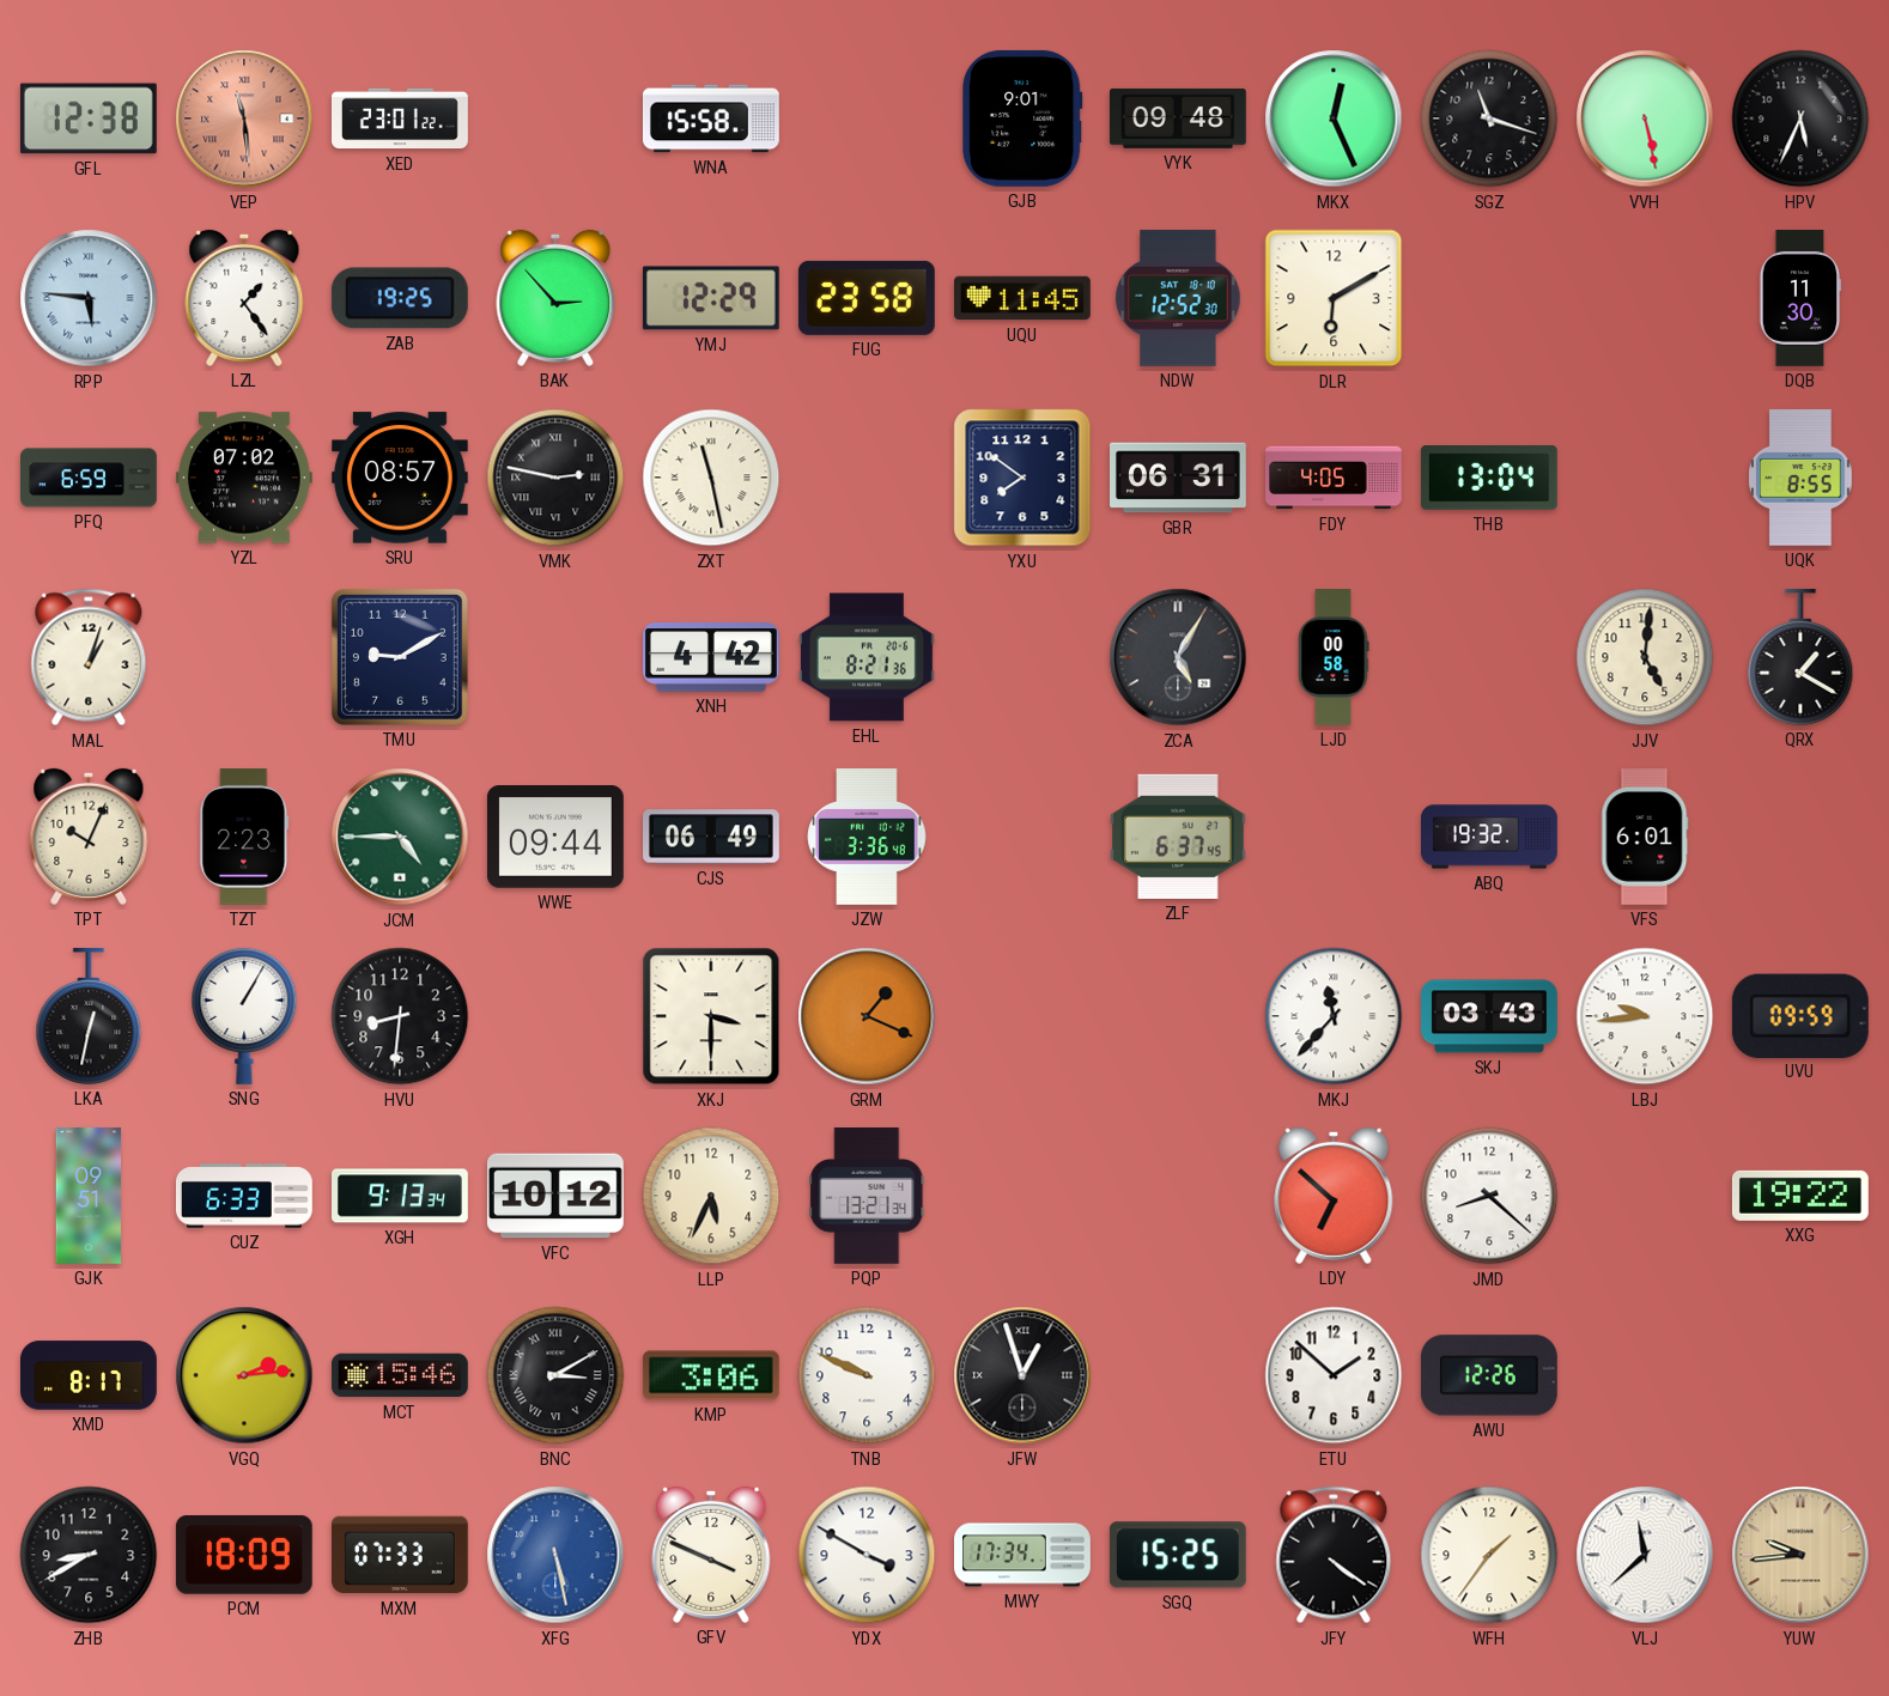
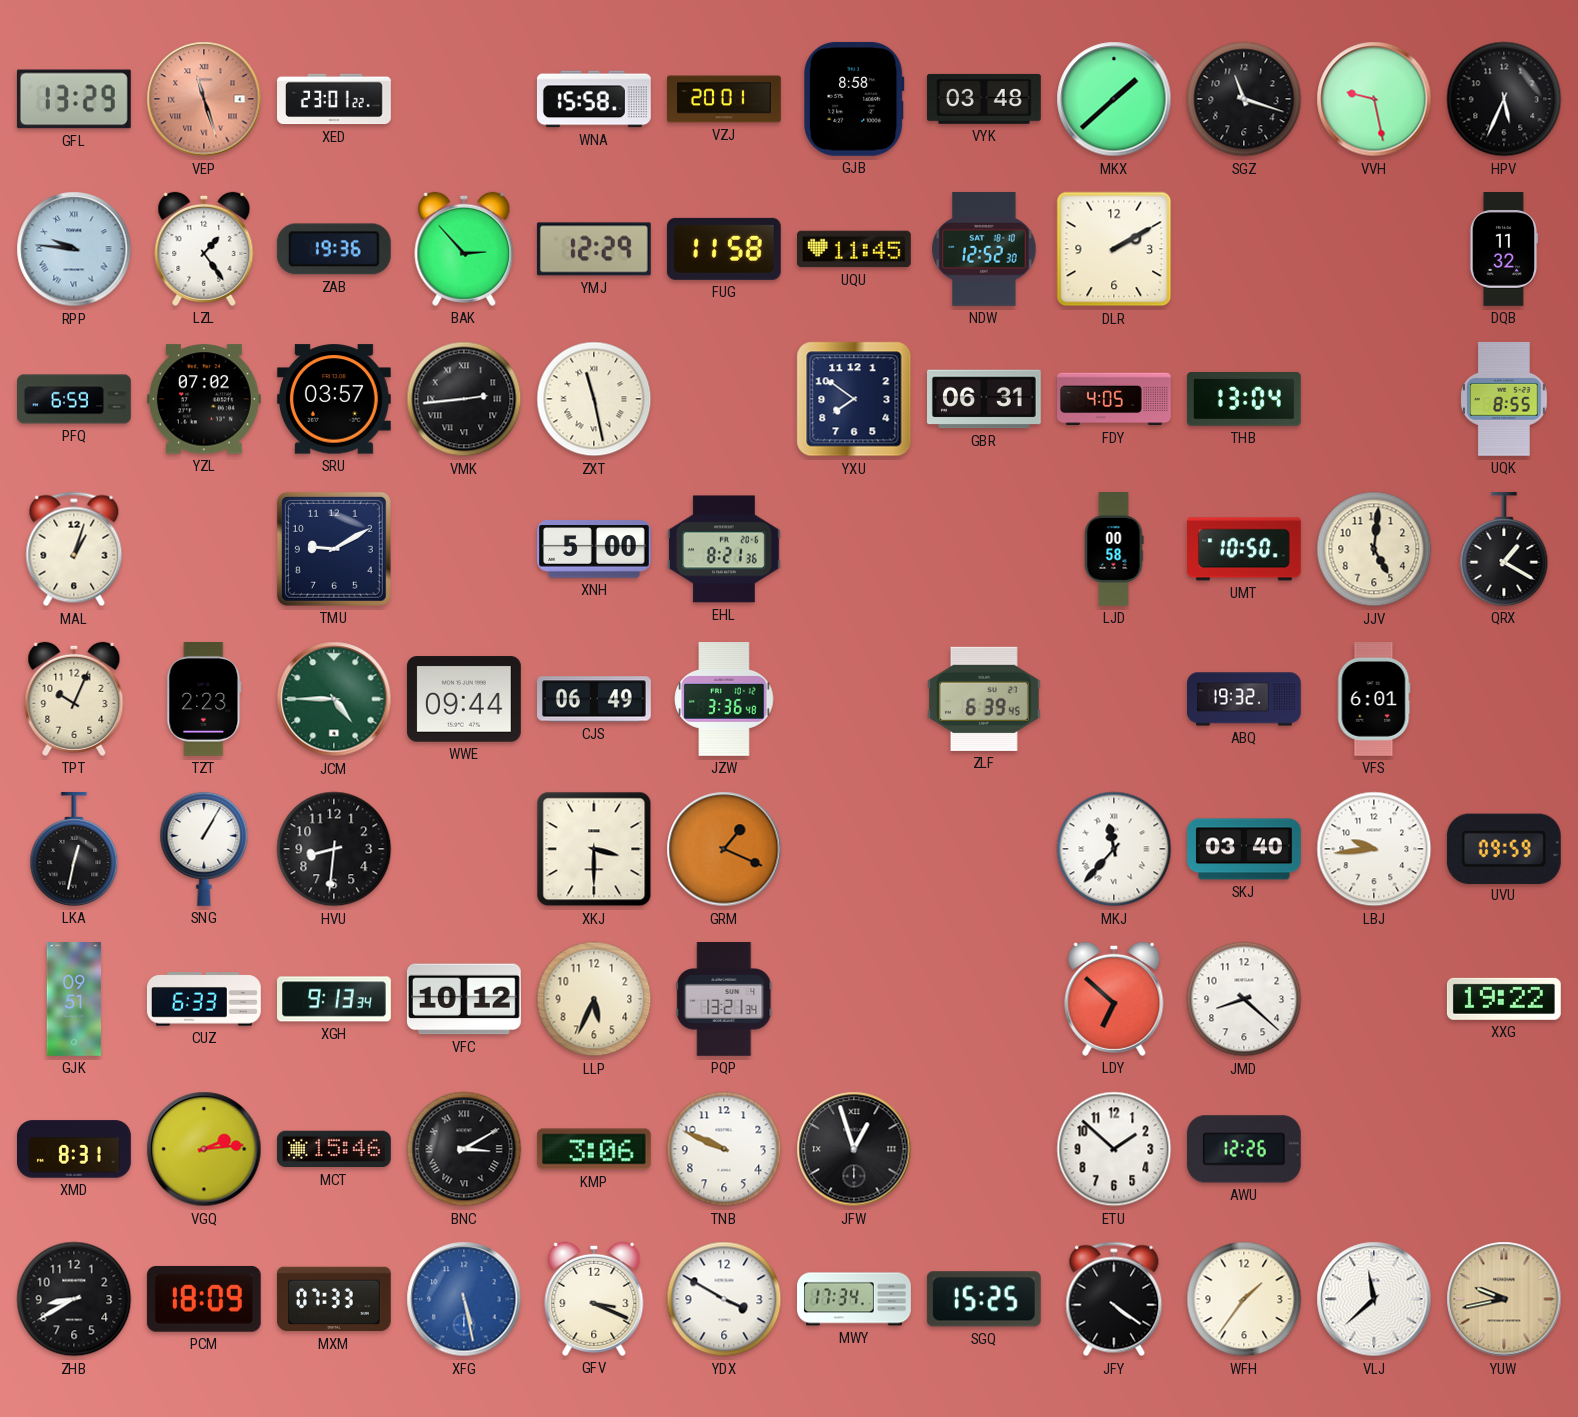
GFL: 12:38 -> 13:29 (74, 99)
VEP: 11:29 -> 11:27 (204, 99)
VZJ: none -> 20:01 (725, 99)
GJB: 9:01 -> 8:58 (855, 99)
VYK: 09:48 -> 03:48 (984, 99)
MKX: 12:26 -> 1:38 (1114, 99)
VVH: 5:28 -> 9:28 (1374, 99)
RPP: 5:46 -> 9:46 (74, 249)
ZAB: 19:25 -> 19:36 (334, 249)
FUG: 23:58 -> 11:58 (724, 249)
DLR: 6:10 -> 2:10 (1114, 249)
DQB: 11:30 -> 11:32 (1504, 250)
SRU: 08:57 -> 03:57 (334, 399)
VMK: 2:47 -> 2:44 (464, 399)
XNH: 4:42 -> 5:00 (595, 549)
ZCA: 5:05 -> none (1178, 657)
UMT: none -> 10:50 (1244, 549)
ZLF: 6:37 -> 6:39 (984, 699)
SKJ: 03:43 -> 03:40 (1245, 849)
XMD: 8:17 -> 8:31 (75, 1149)
GFV: 3:49 -> 3:19 (594, 1299)
YUW: 9:44 -> 9:43 (1504, 1299)
